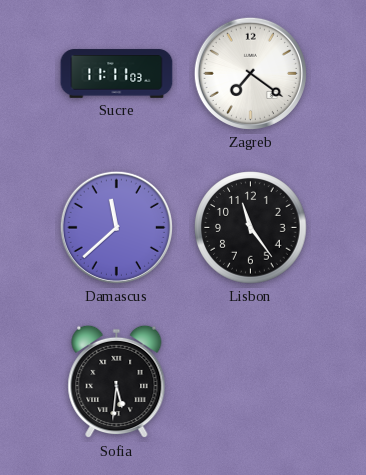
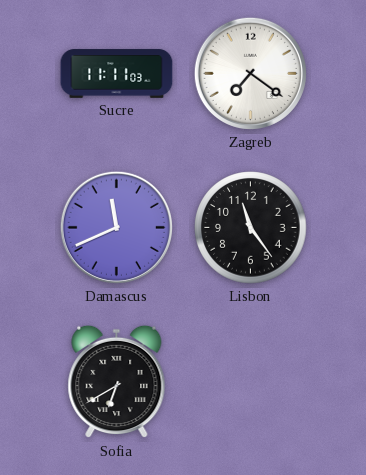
Damascus: 11:38 -> 11:41 (116, 227)
Sofia: 5:31 -> 6:40 (117, 382)
